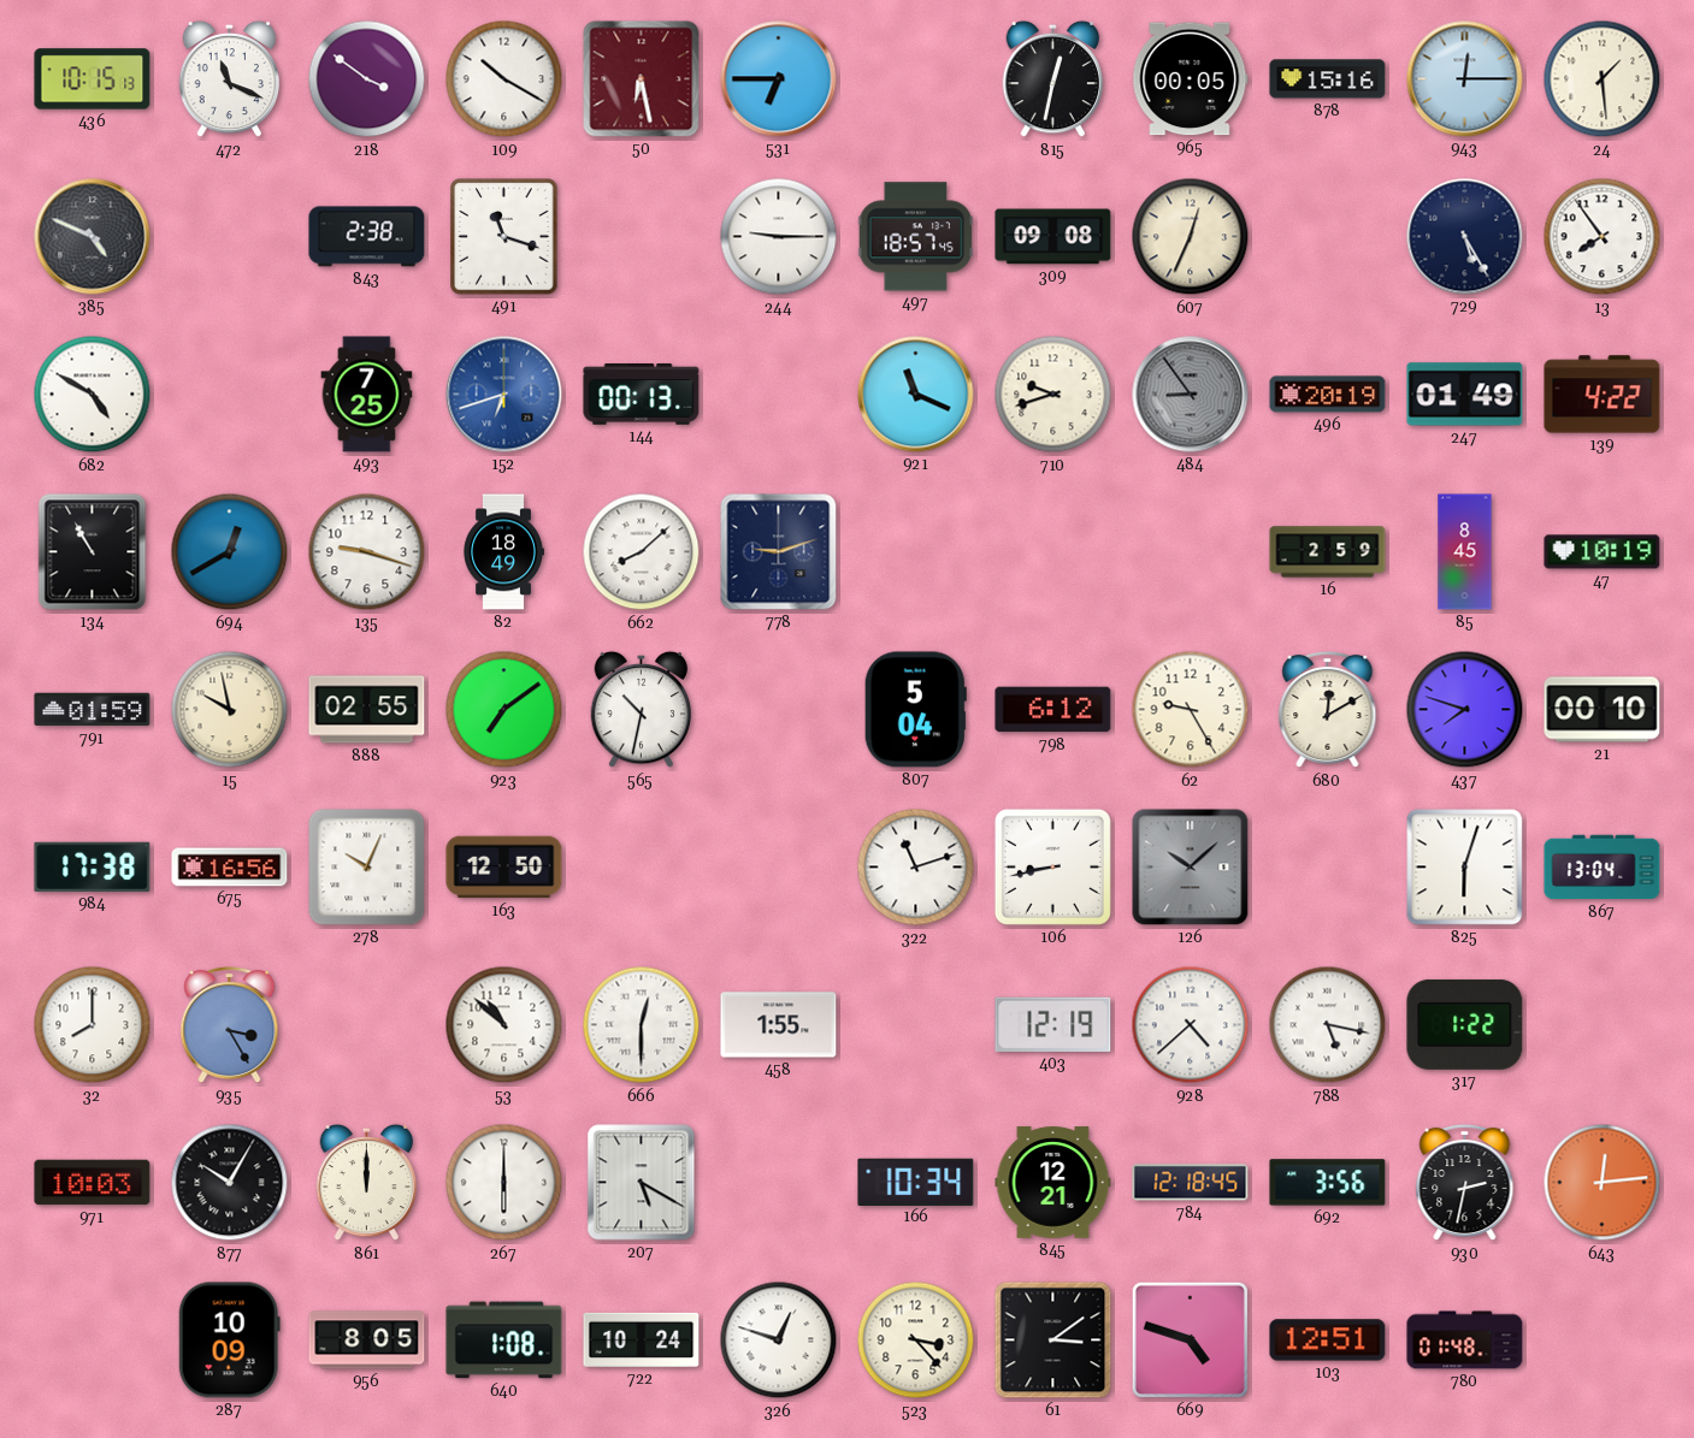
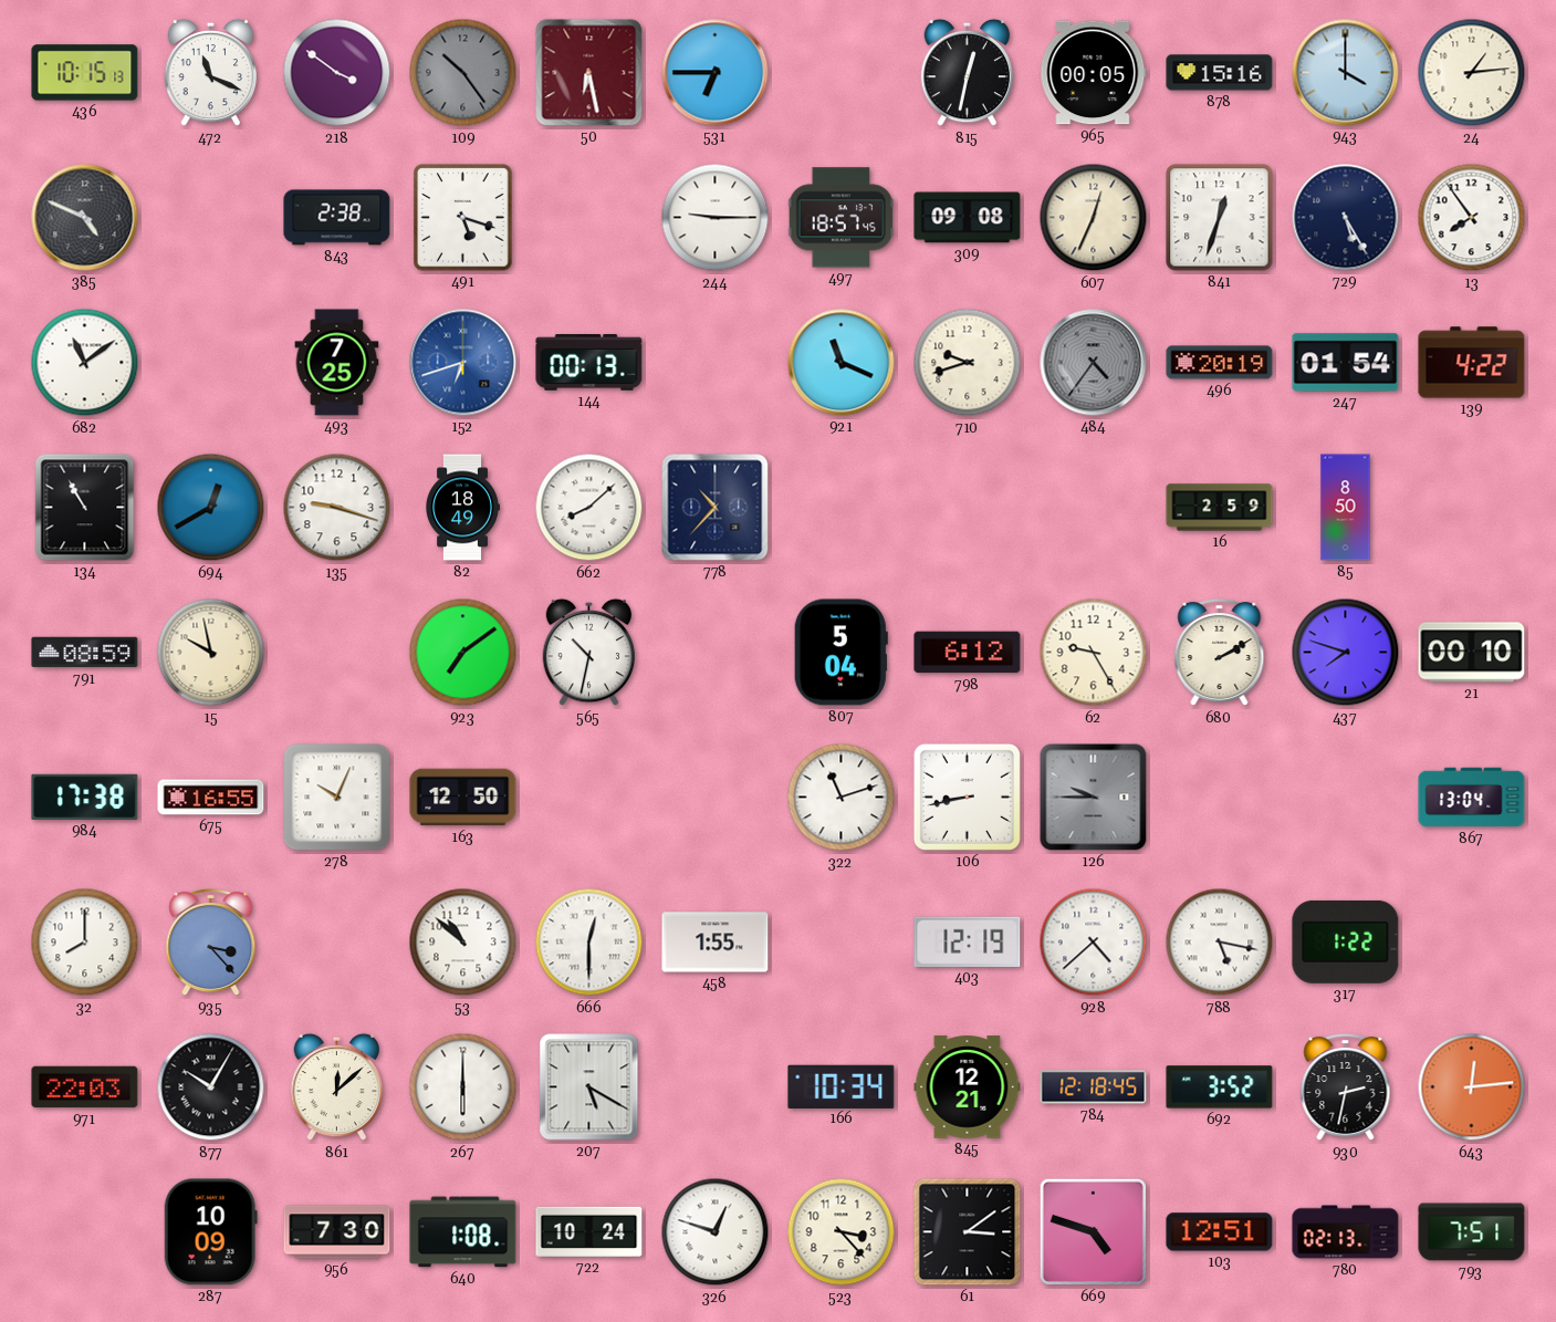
109: 10:20 -> 10:24 (463, 73)
109 dial: white -> grey (463, 73)
943: 12:15 -> 4:00 (1346, 73)
24: 1:29 -> 1:14 (1472, 73)
491: 11:18 -> 5:18 (463, 218)
841: none -> 12:33 (1220, 218)
682: 4:50 -> 11:09 (85, 363)
484: 8:54 -> 4:36 (1094, 363)
247: 01:49 -> 01:54 (1346, 363)
778: 9:12 -> 10:37 (716, 508)
85: 8:45 -> 8:50 (1346, 508)
47: 10:19 -> none (1602, 552)
791: 01:59 -> 08:59 (85, 653)
888: 02:55 -> none (367, 710)
680: 12:10 -> 2:10 (1220, 653)
675: 16:56 -> 16:55 (211, 798)
126: 10:08 -> 9:45 (1094, 798)
825: 6:03 -> none (1465, 868)
935: 3:25 -> 3:23 (211, 943)
971: 10:03 -> 22:03 (85, 1087)
861: 12:00 -> 12:08 (337, 1087)
692: 3:56 -> 3:52 (1220, 1087)
956: 8:05 -> 7:30 (337, 1232)
780: 01:48 -> 02:13 (1346, 1232)
793: none -> 7:51 (1472, 1232)
